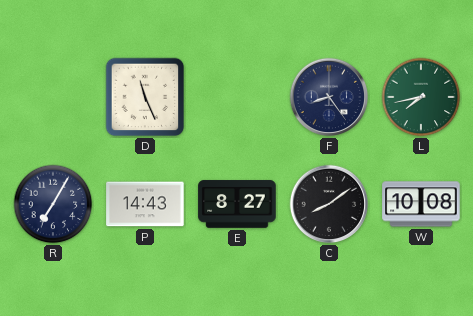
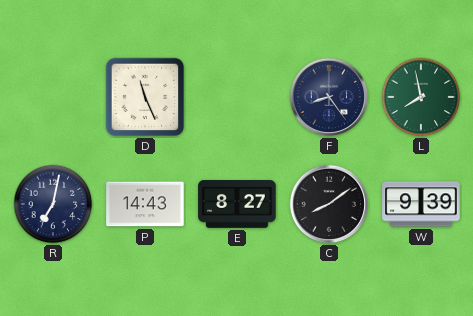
L: 7:43 -> 7:58 (421, 97)
R: 7:05 -> 7:02 (53, 204)
W: 10:08 -> 9:39 (421, 204)
